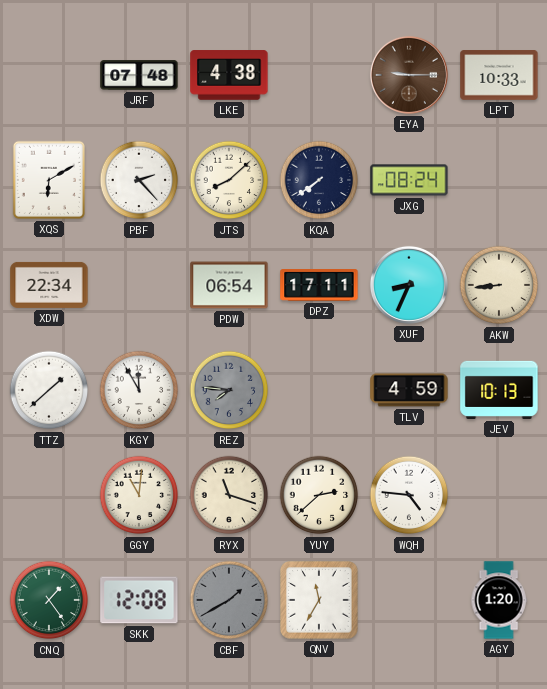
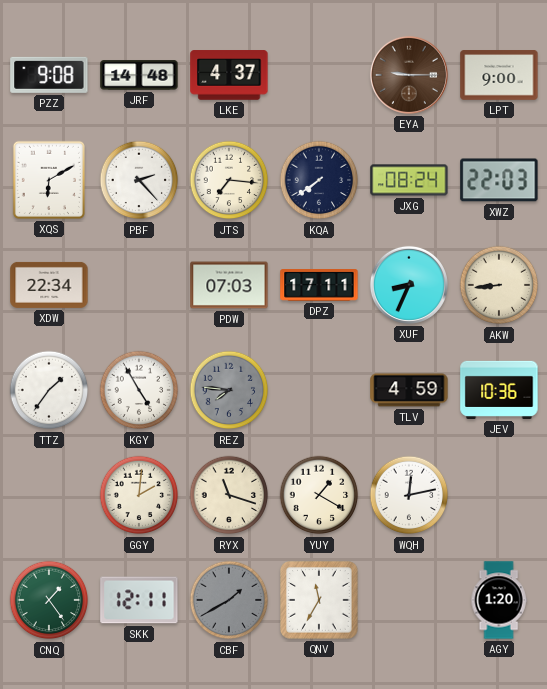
PZZ: none -> 9:08 (49, 75)
JRF: 07:48 -> 14:48 (139, 75)
LKE: 4:38 -> 4:37 (229, 75)
LPT: 10:33 -> 9:00 (499, 75)
JTS: 8:08 -> 7:16 (229, 180)
XWZ: none -> 22:03 (499, 180)
PDW: 06:54 -> 07:03 (229, 285)
TTZ: 1:38 -> 1:36 (49, 390)
KGY: 11:55 -> 4:55 (139, 390)
JEV: 10:13 -> 10:36 (499, 390)
GGY: 11:01 -> 2:01 (139, 495)
YUY: 2:38 -> 1:20 (319, 495)
WQH: 4:46 -> 12:13 (409, 495)
SKK: 12:08 -> 12:11 (139, 600)
